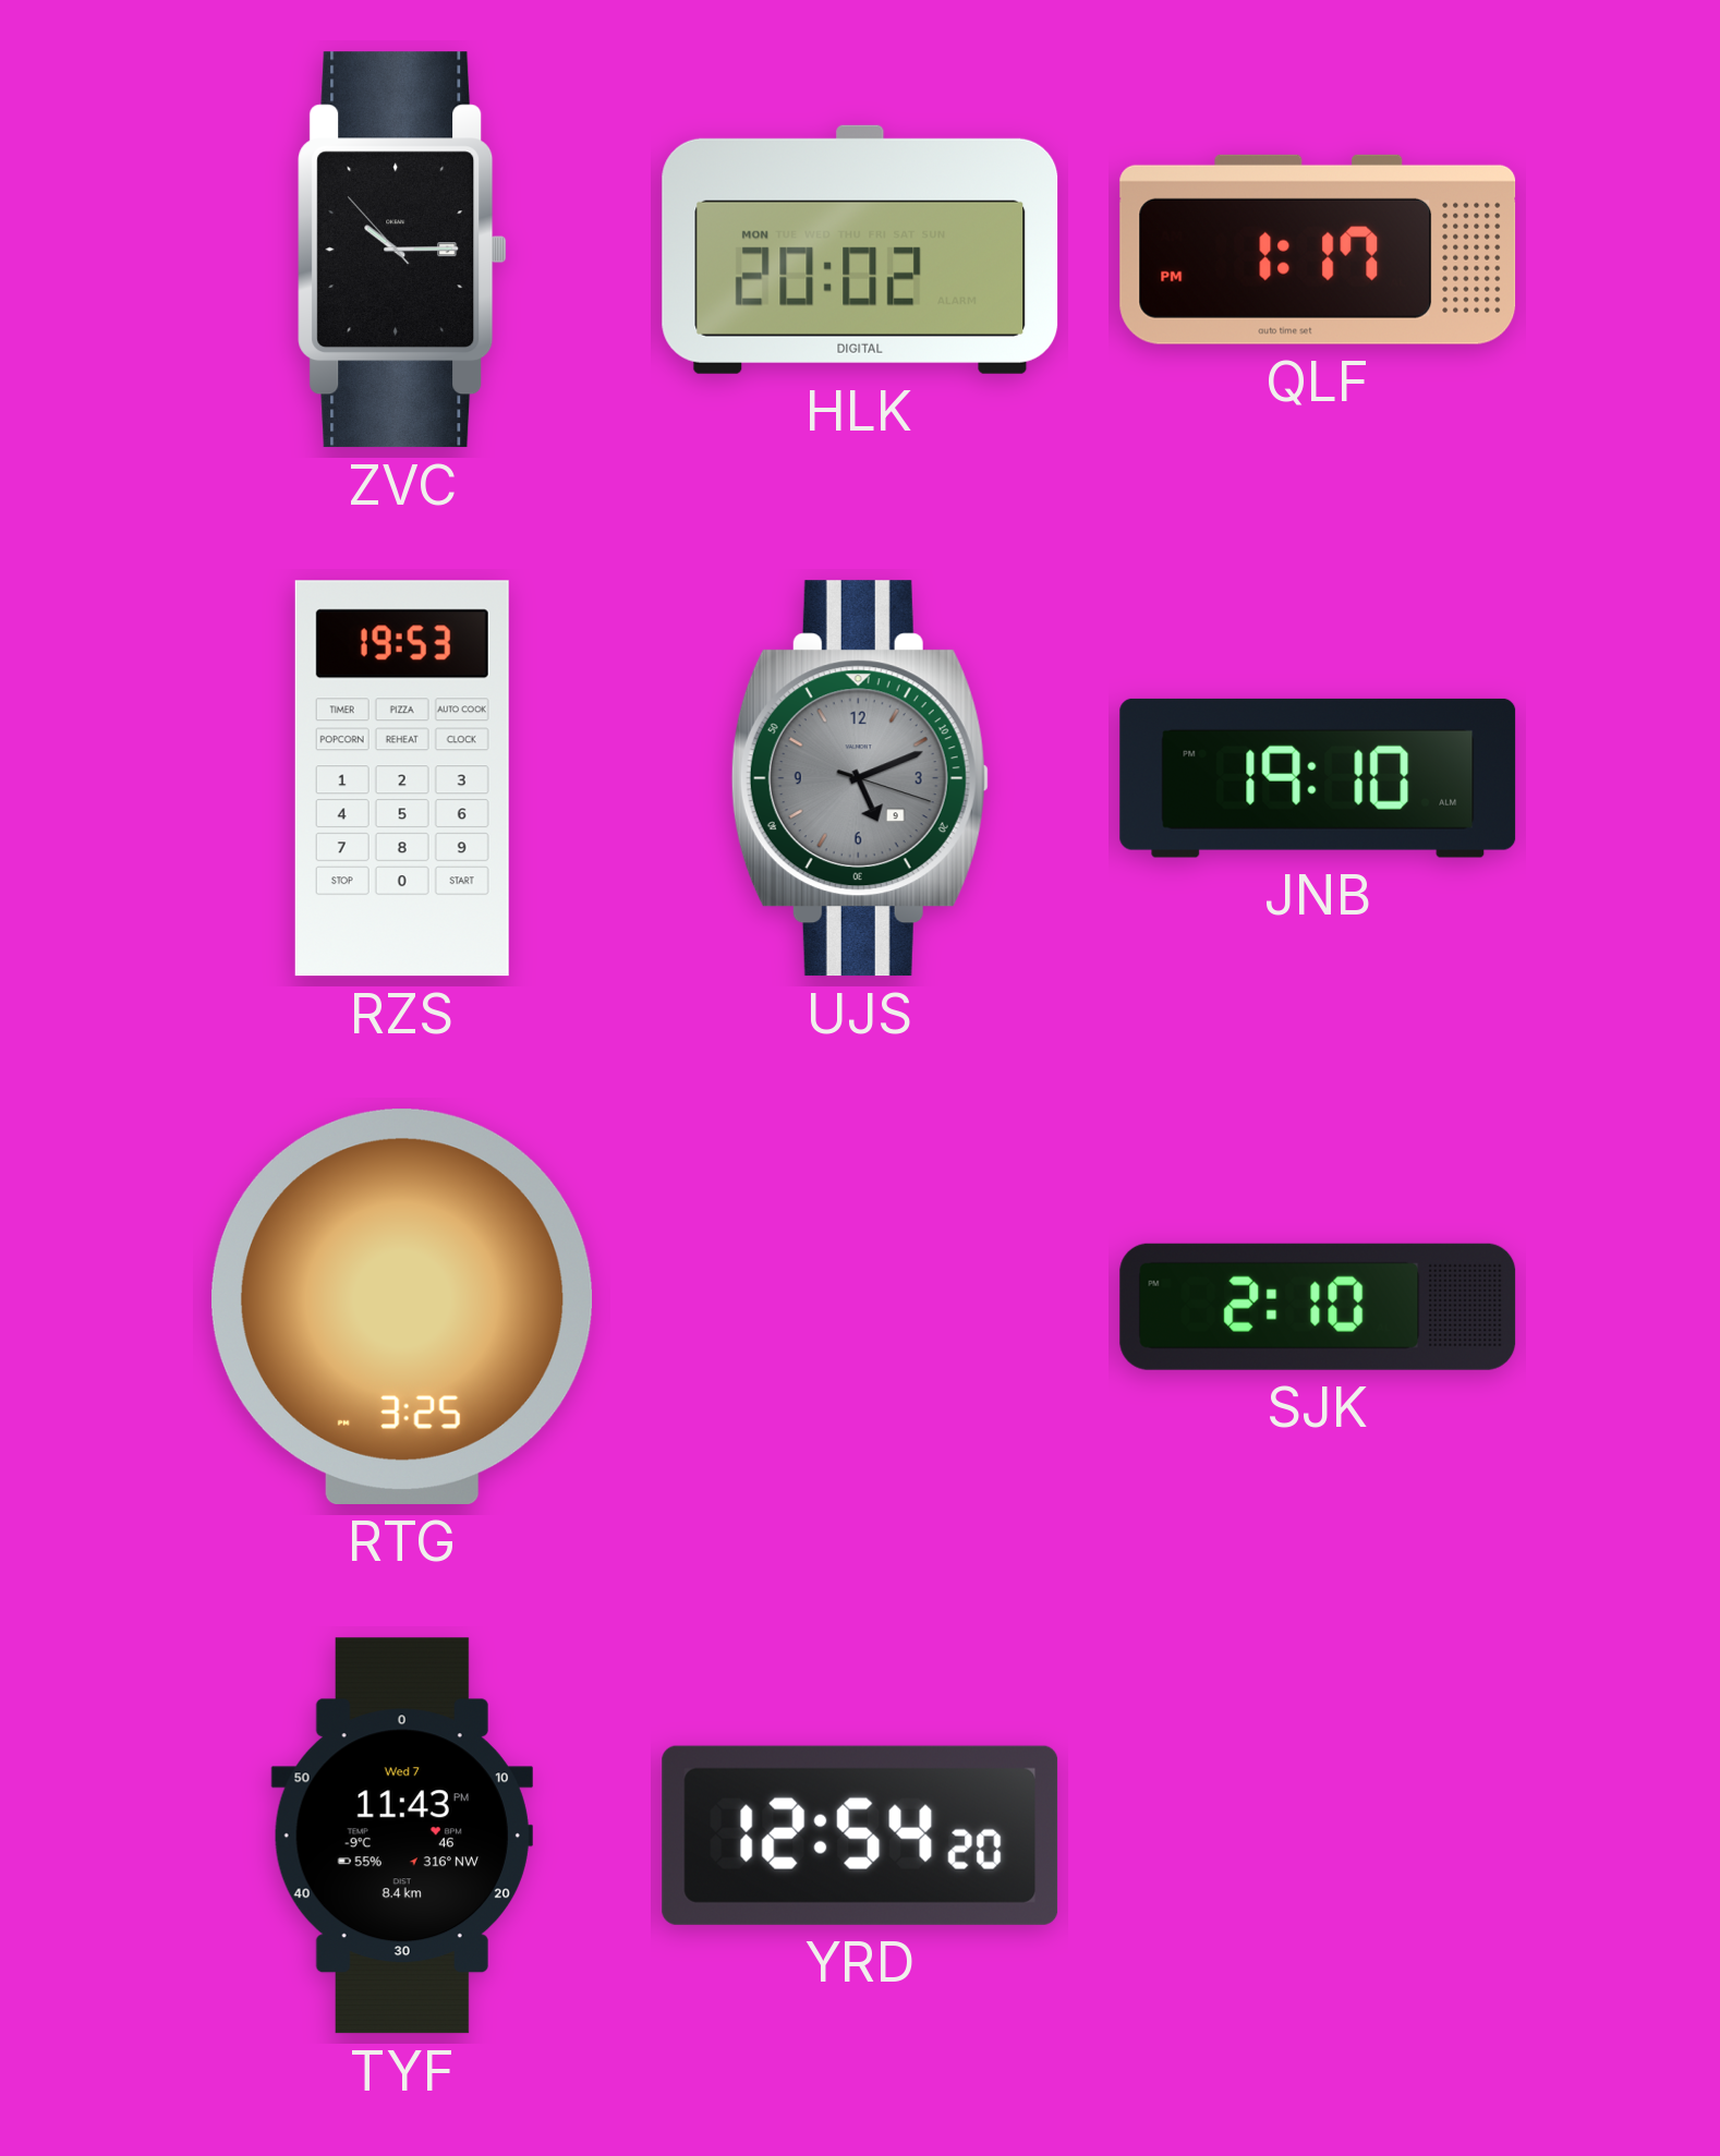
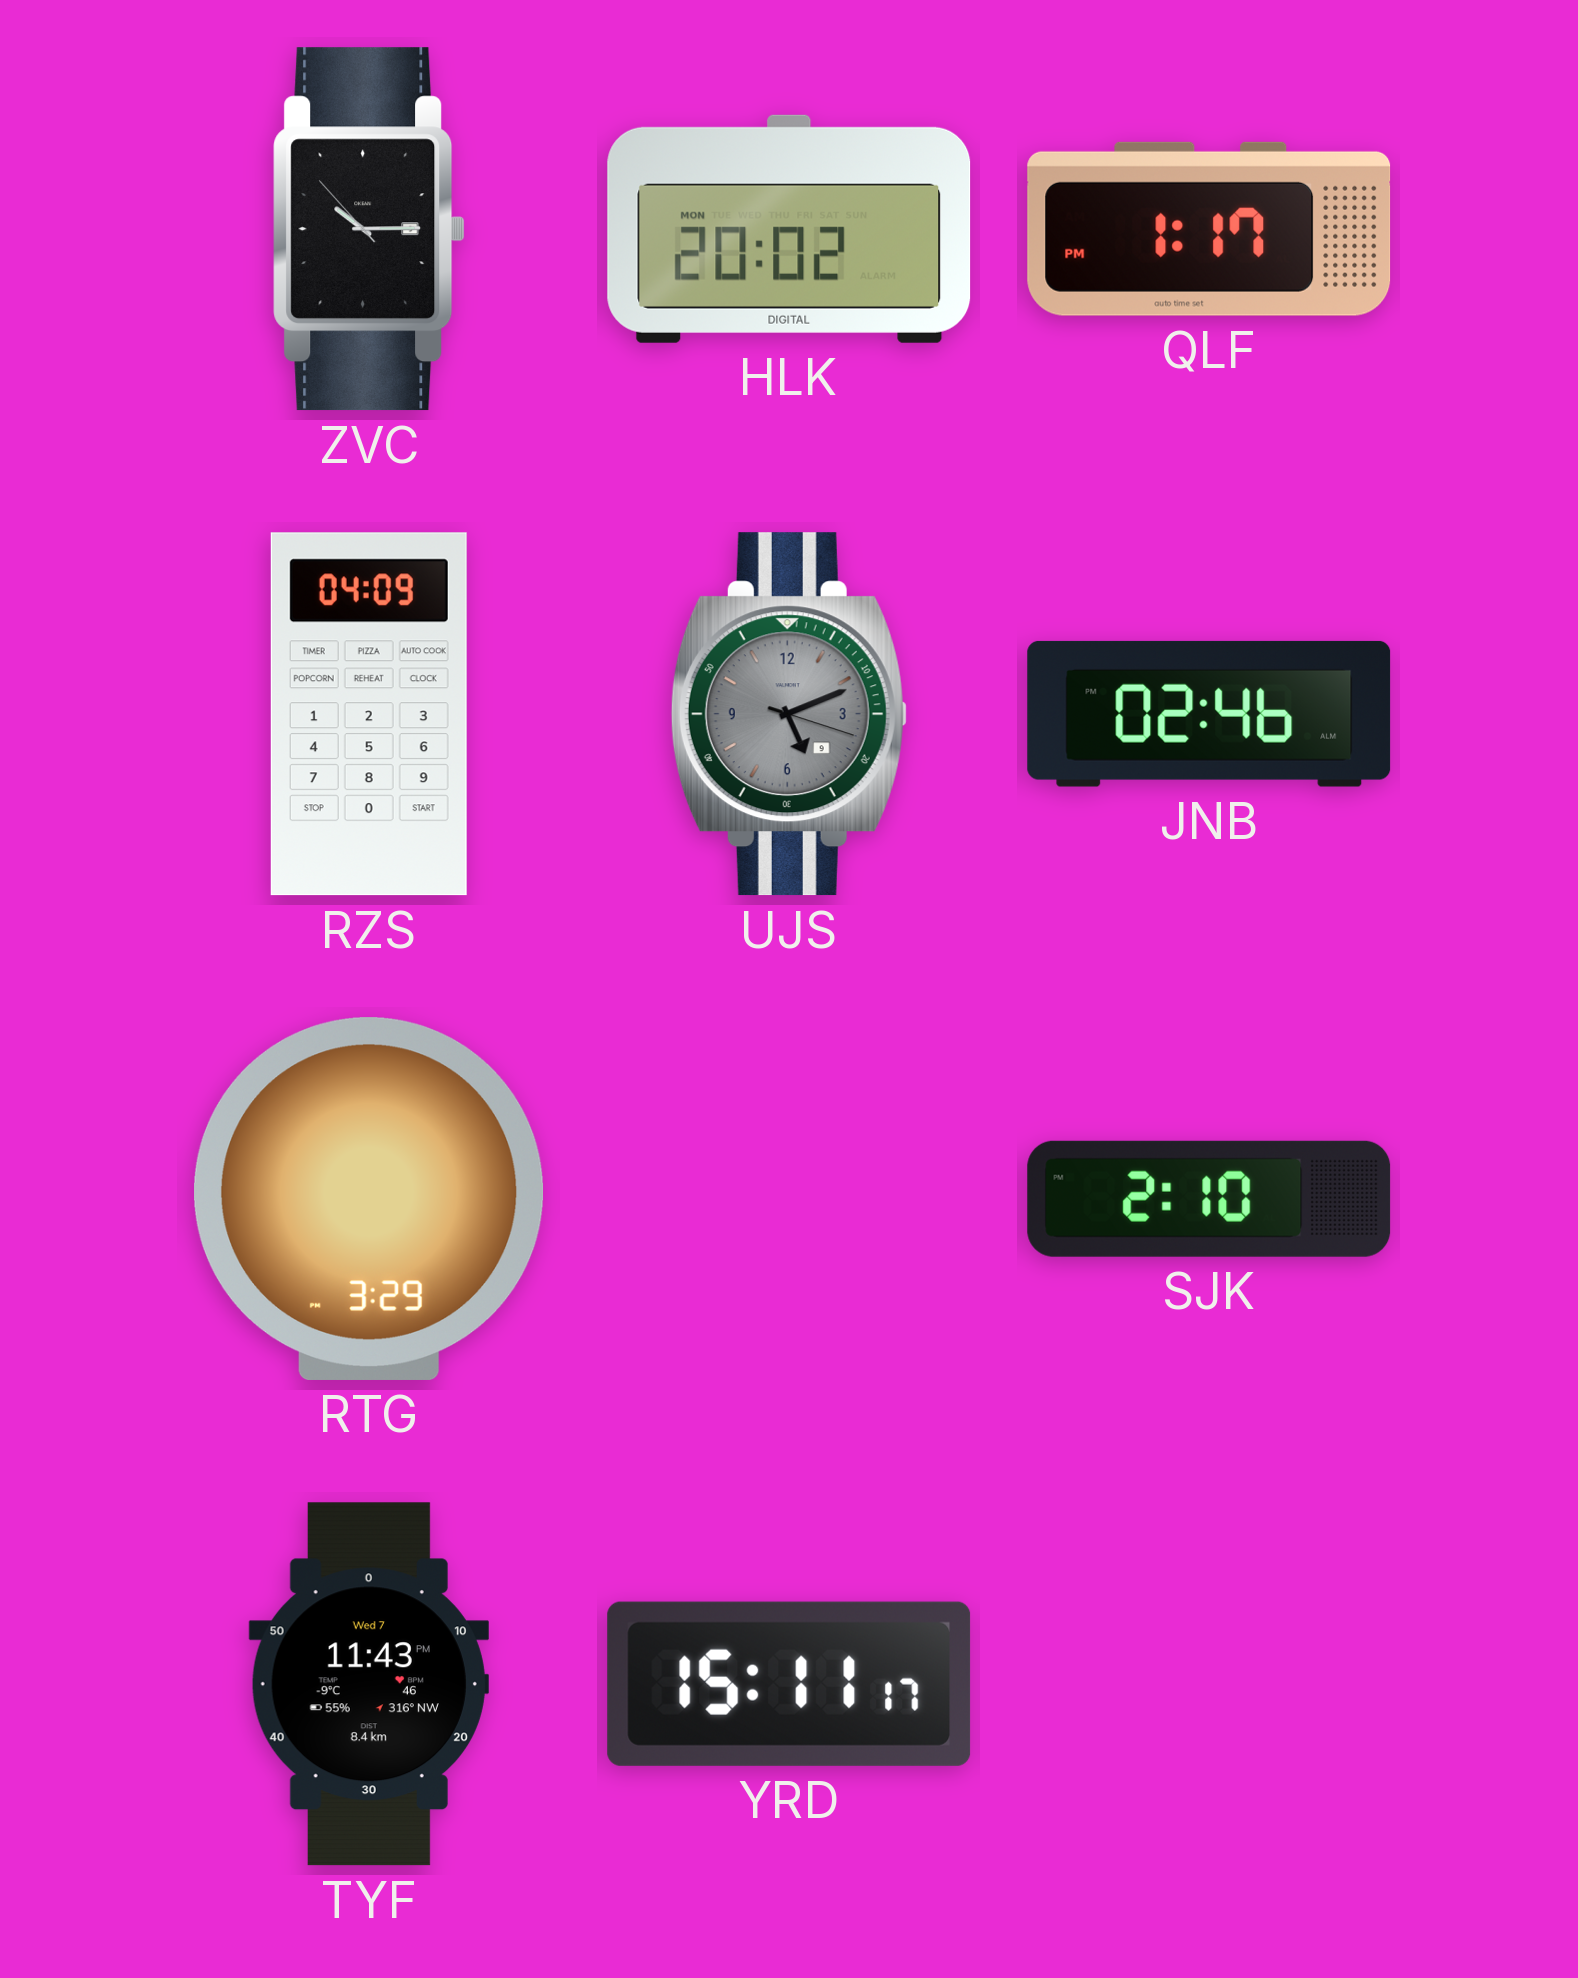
RZS: 19:53 -> 04:09 (369, 714)
JNB: 19:10 -> 02:46 (1209, 714)
RTG: 3:25 -> 3:29 (369, 1199)
YRD: 12:54 -> 15:11 (789, 1684)
